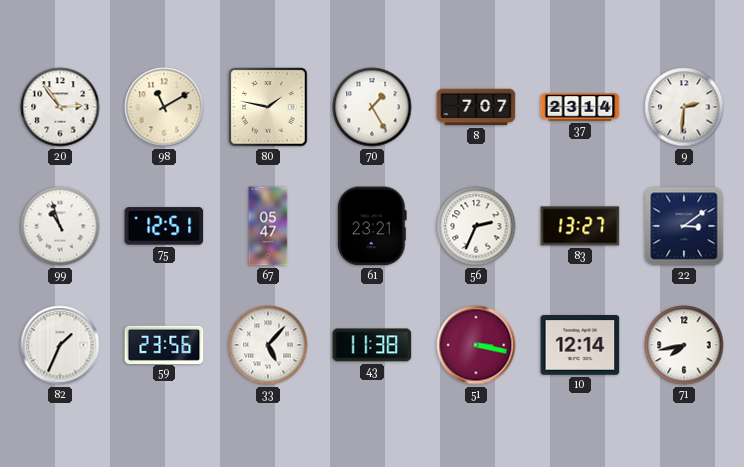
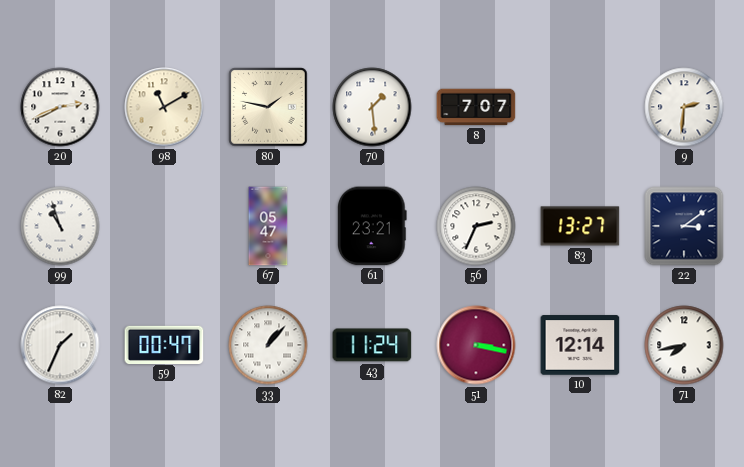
20: 2:54 -> 2:41 (60, 107)
70: 1:25 -> 1:29 (372, 107)
37: 23:14 -> none (580, 107)
75: 12:51 -> none (164, 226)
59: 23:56 -> 00:47 (164, 344)
33: 5:07 -> 1:07 (268, 345)
43: 11:38 -> 11:24 (372, 345)
